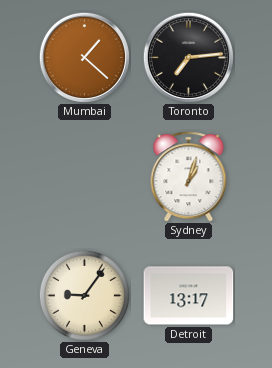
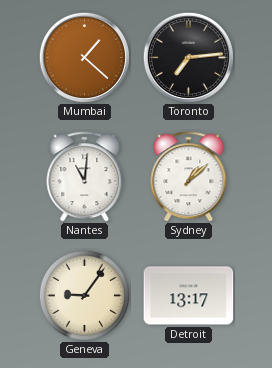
Nantes: none -> 11:01 (85, 177)
Sydney: 1:03 -> 1:08 (189, 177)
